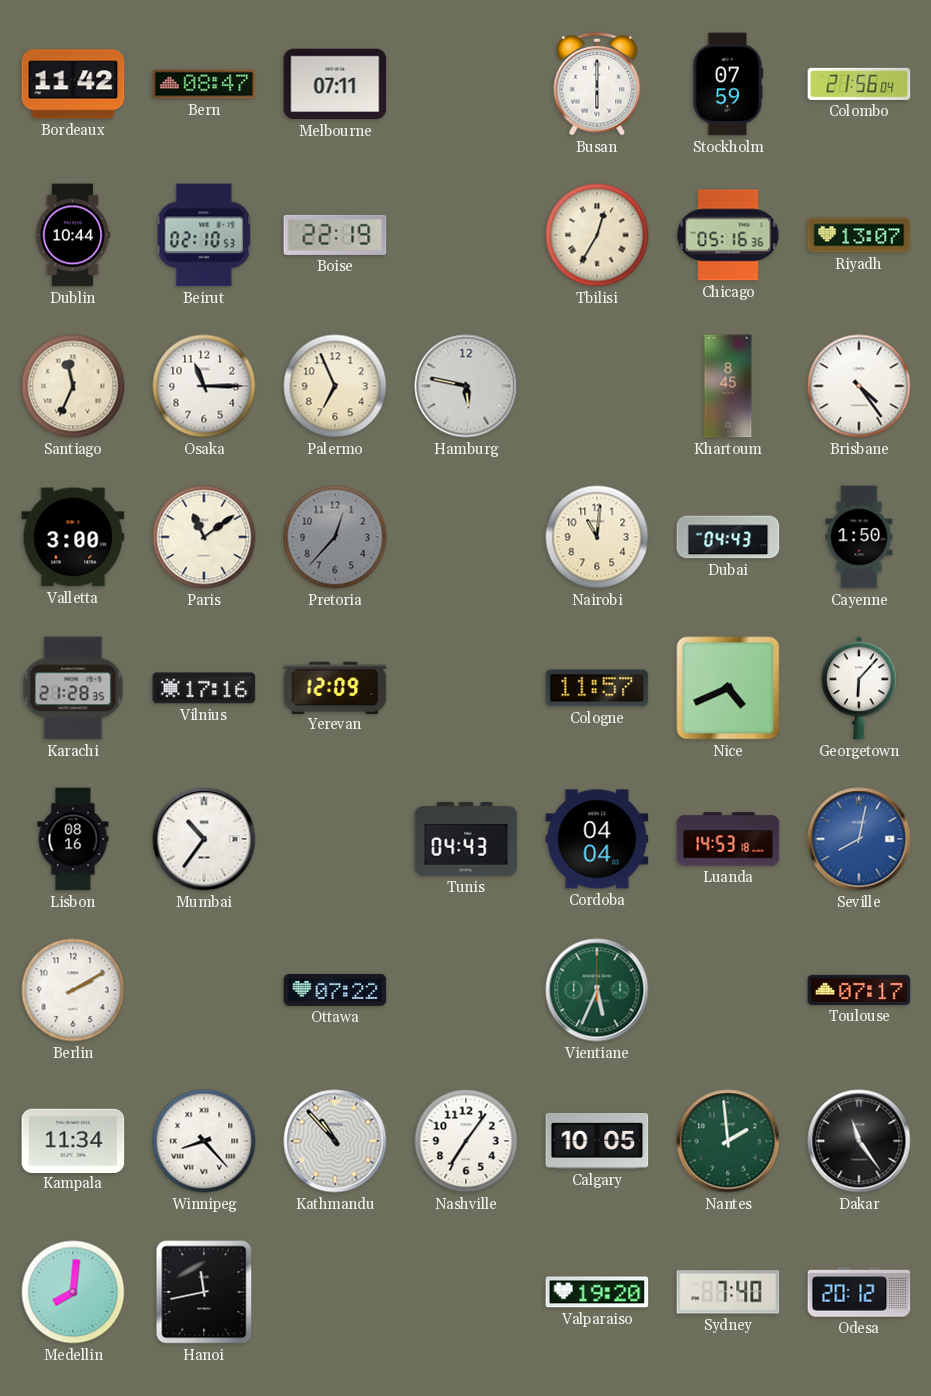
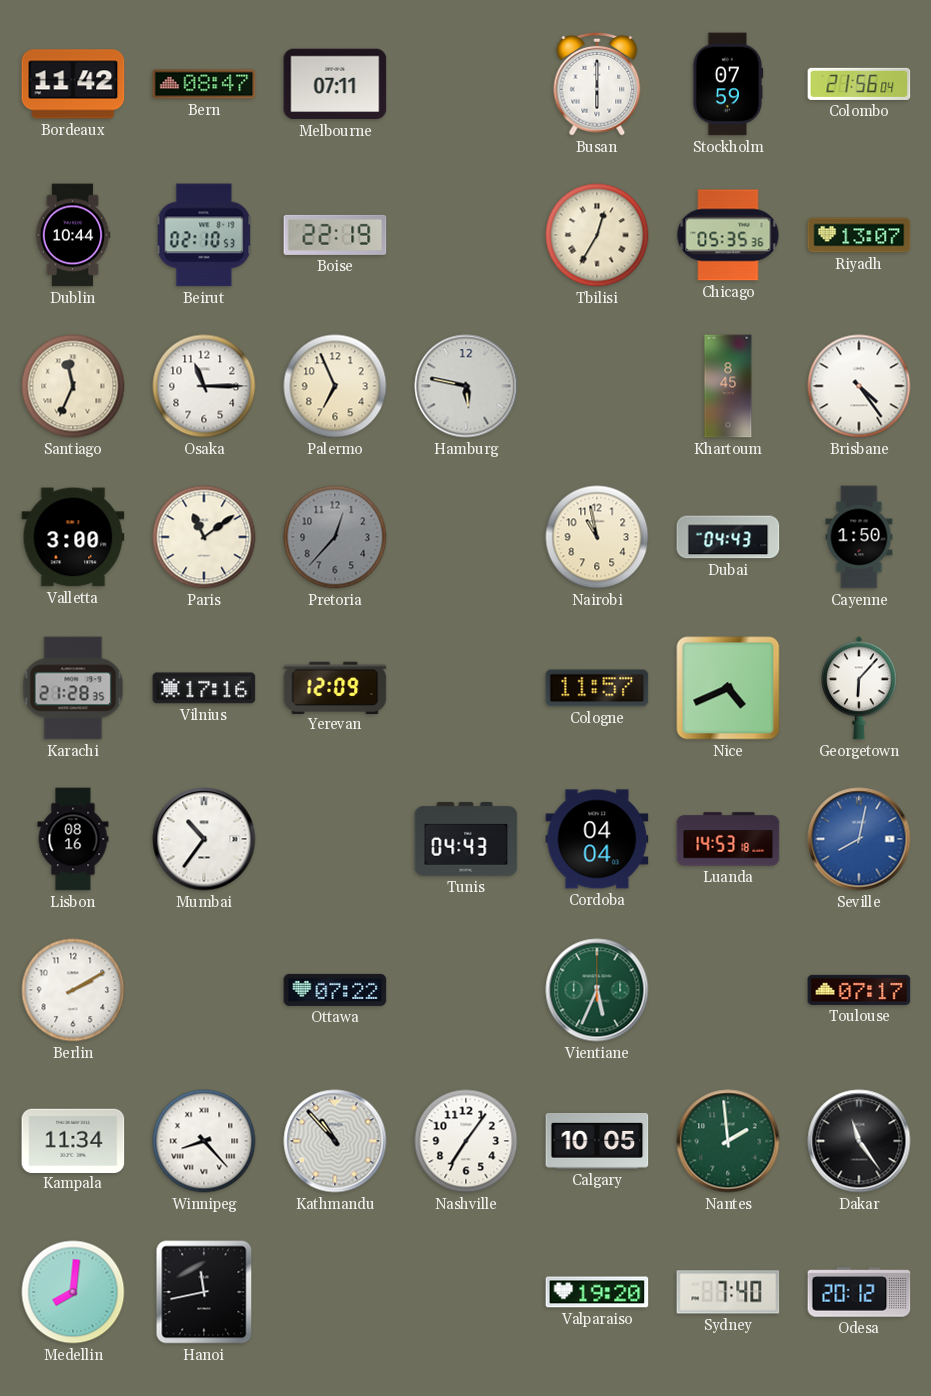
Chicago: 05:16 -> 05:35 (728, 235)
Nairobi: 11:01 -> 10:58 (597, 537)
